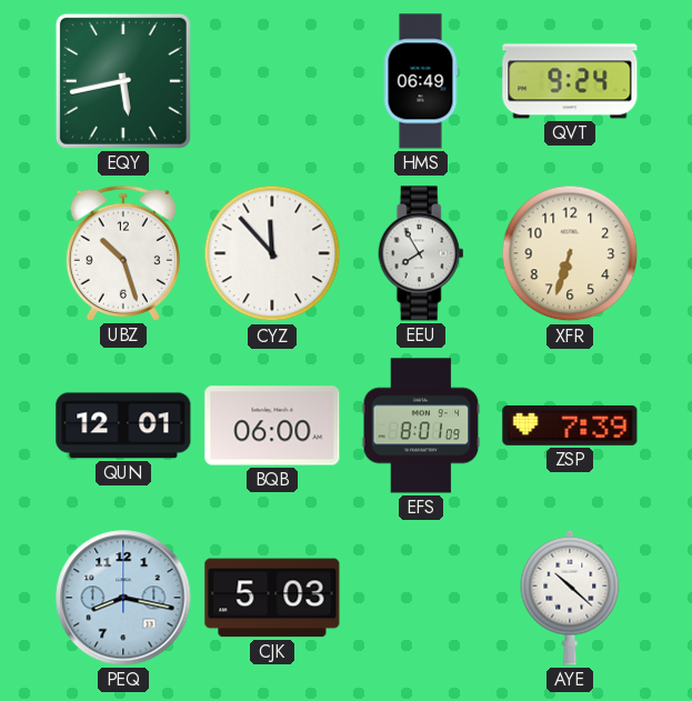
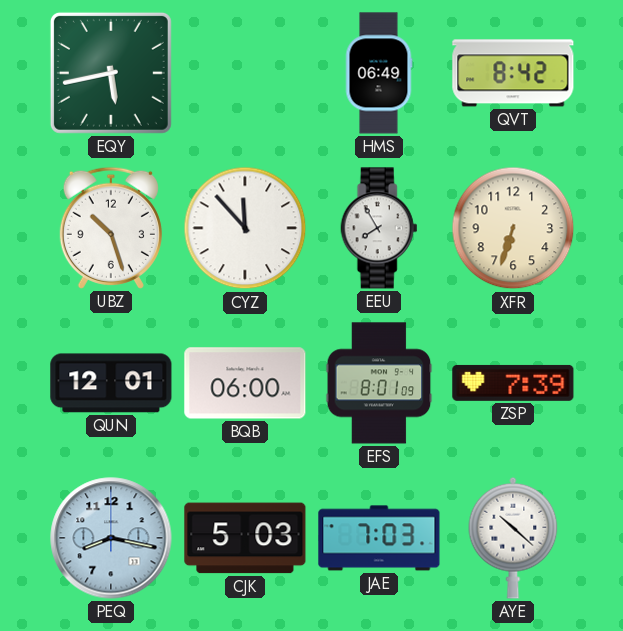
QVT: 9:24 -> 8:42 (513, 73)
JAE: none -> 7:03 (379, 538)
